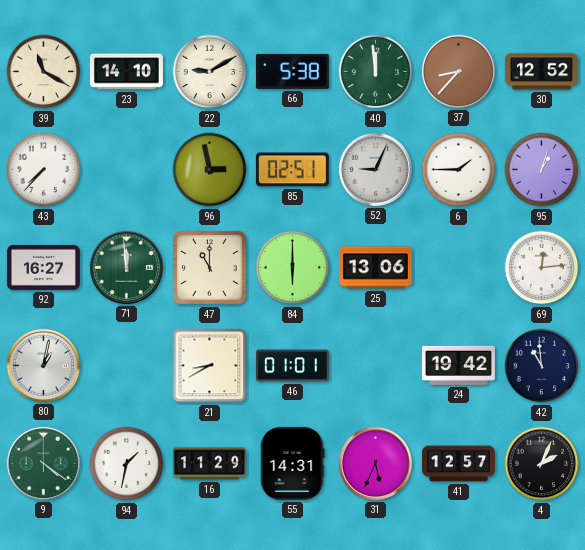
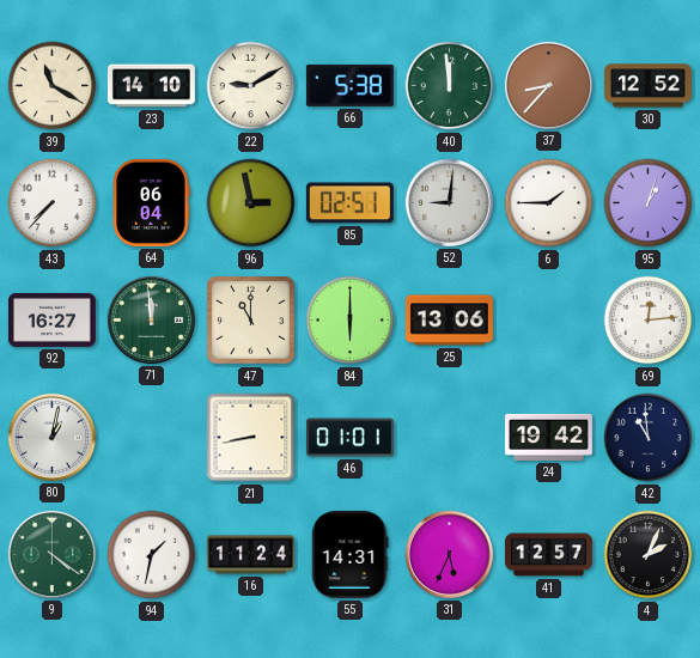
64: none -> 06:04 (152, 202)
52: 9:04 -> 9:01 (449, 202)
21: 8:40 -> 8:43 (251, 438)
16: 11:29 -> 11:24 (250, 555)
